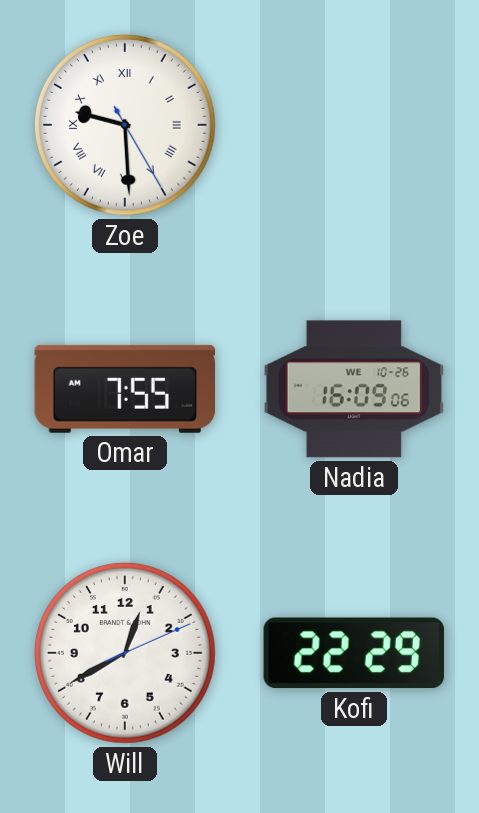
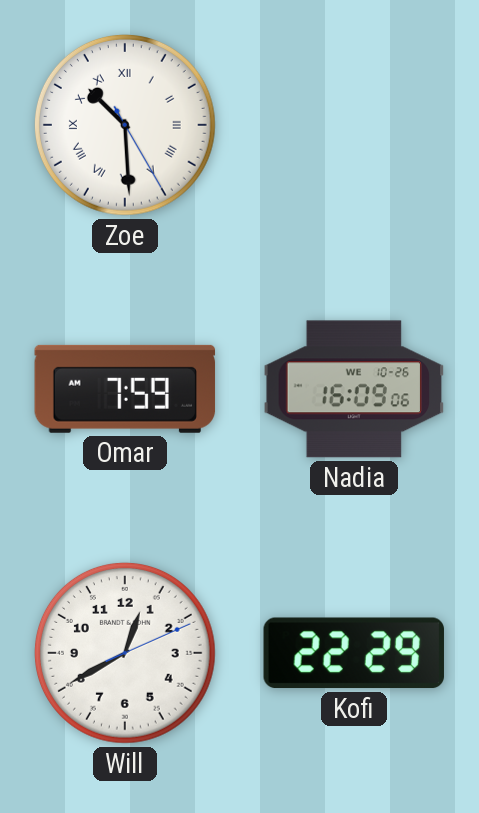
Zoe: 9:29 -> 10:29 (125, 125)
Omar: 7:55 -> 7:59 (125, 389)
